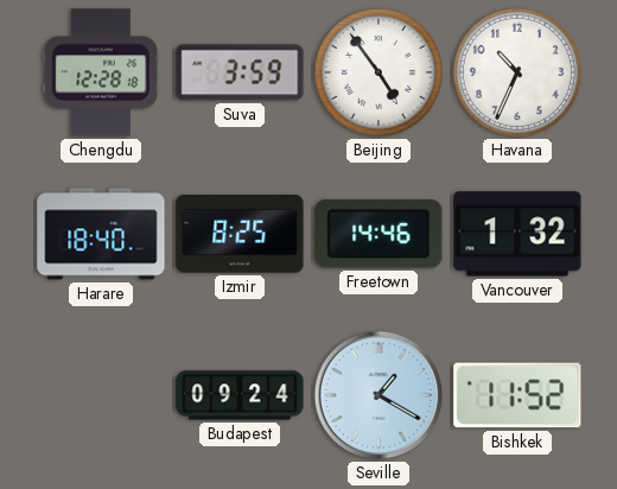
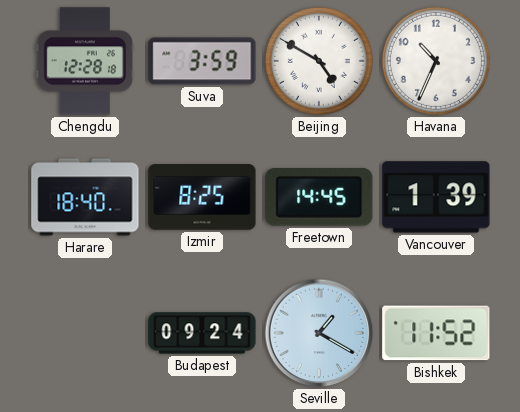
Beijing: 4:54 -> 4:50 (319, 61)
Freetown: 14:46 -> 14:45 (319, 197)
Vancouver: 1:32 -> 1:39 (436, 197)
